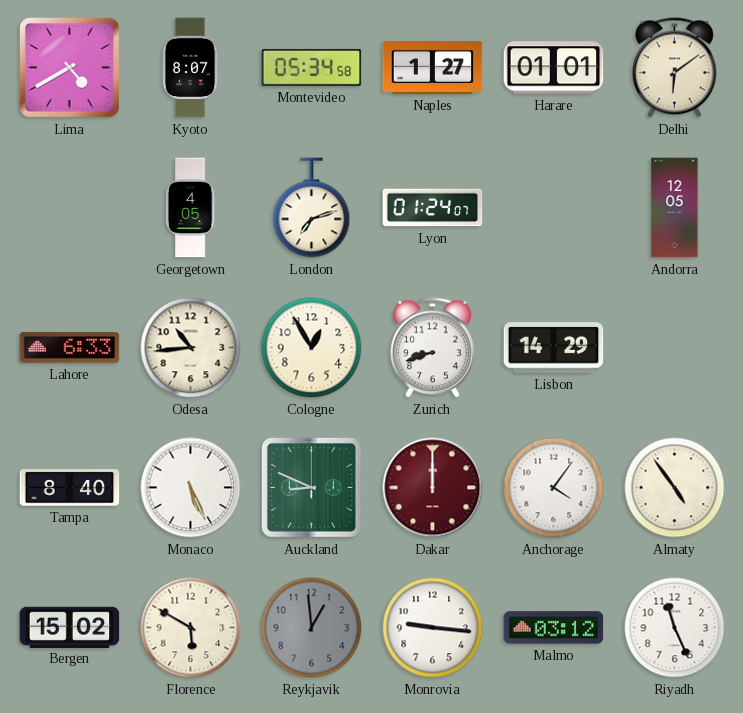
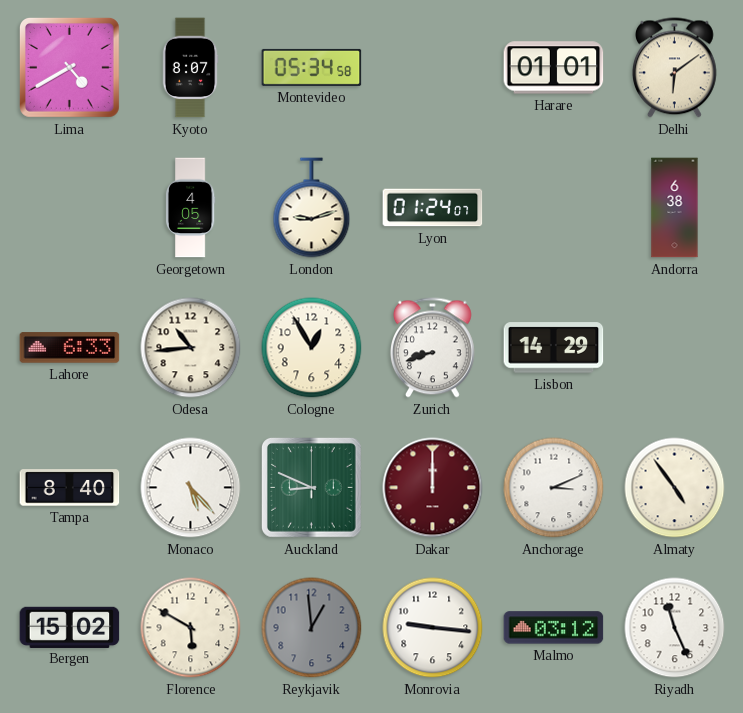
Naples: 1:27 -> none (433, 67)
London: 7:12 -> 9:12 (312, 208)
Andorra: 12:05 -> 6:38 (675, 208)
Monaco: 5:26 -> 5:23 (191, 488)
Anchorage: 4:06 -> 3:11 (554, 488)
